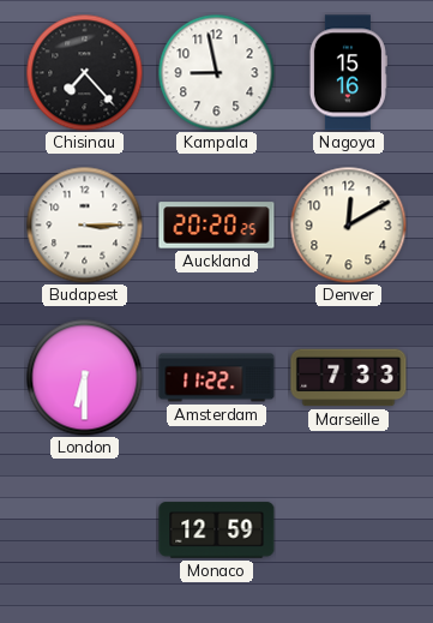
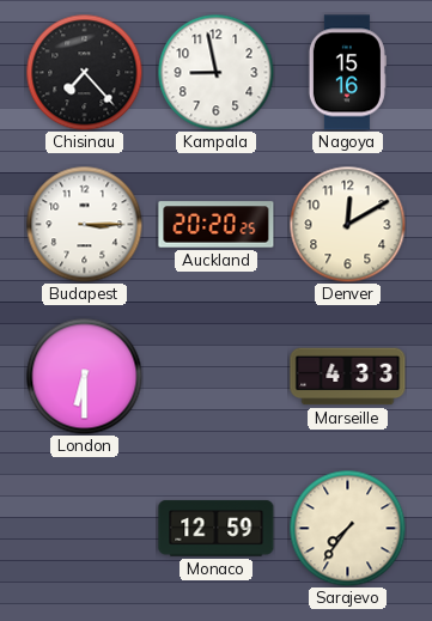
Amsterdam: 11:22 -> none (217, 378)
Marseille: 7:33 -> 4:33 (348, 377)
Sarajevo: none -> 7:36 (347, 528)
